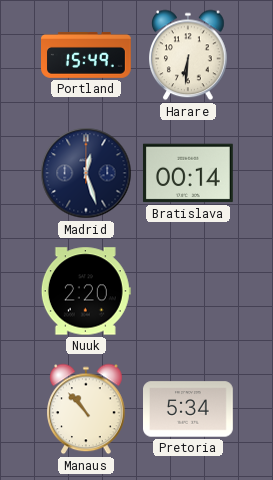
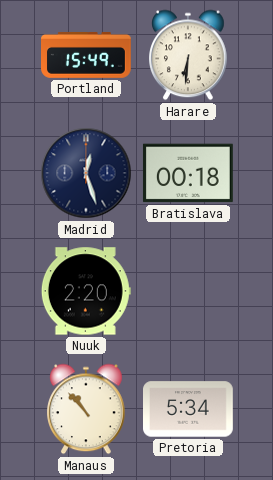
Bratislava: 00:14 -> 00:18 (188, 173)
